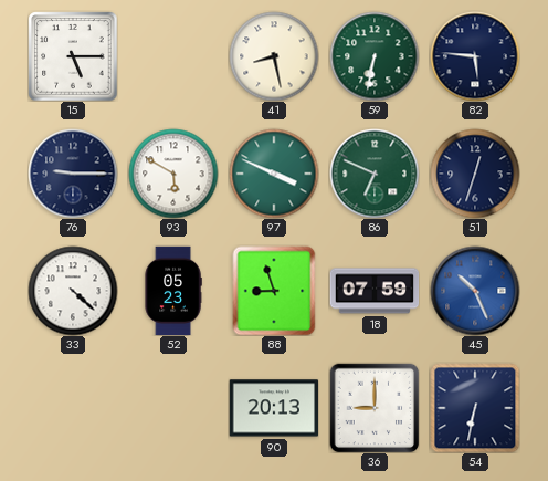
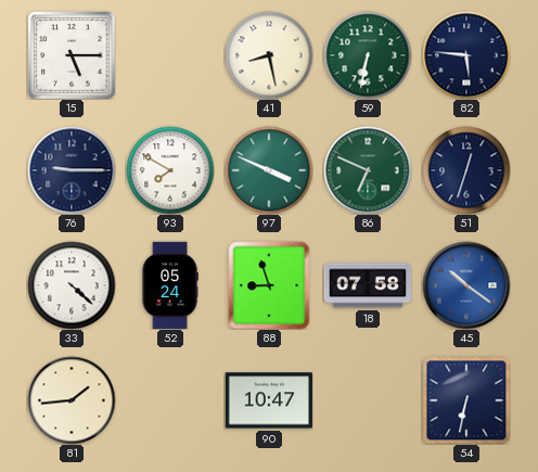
93: 5:50 -> 7:50 (170, 170)
52: 05:23 -> 05:24 (170, 285)
18: 07:59 -> 07:58 (368, 285)
45: 10:26 -> 10:21 (466, 285)
81: none -> 1:44 (72, 400)
90: 20:13 -> 10:47 (268, 400)
36: 9:00 -> none (375, 408)
